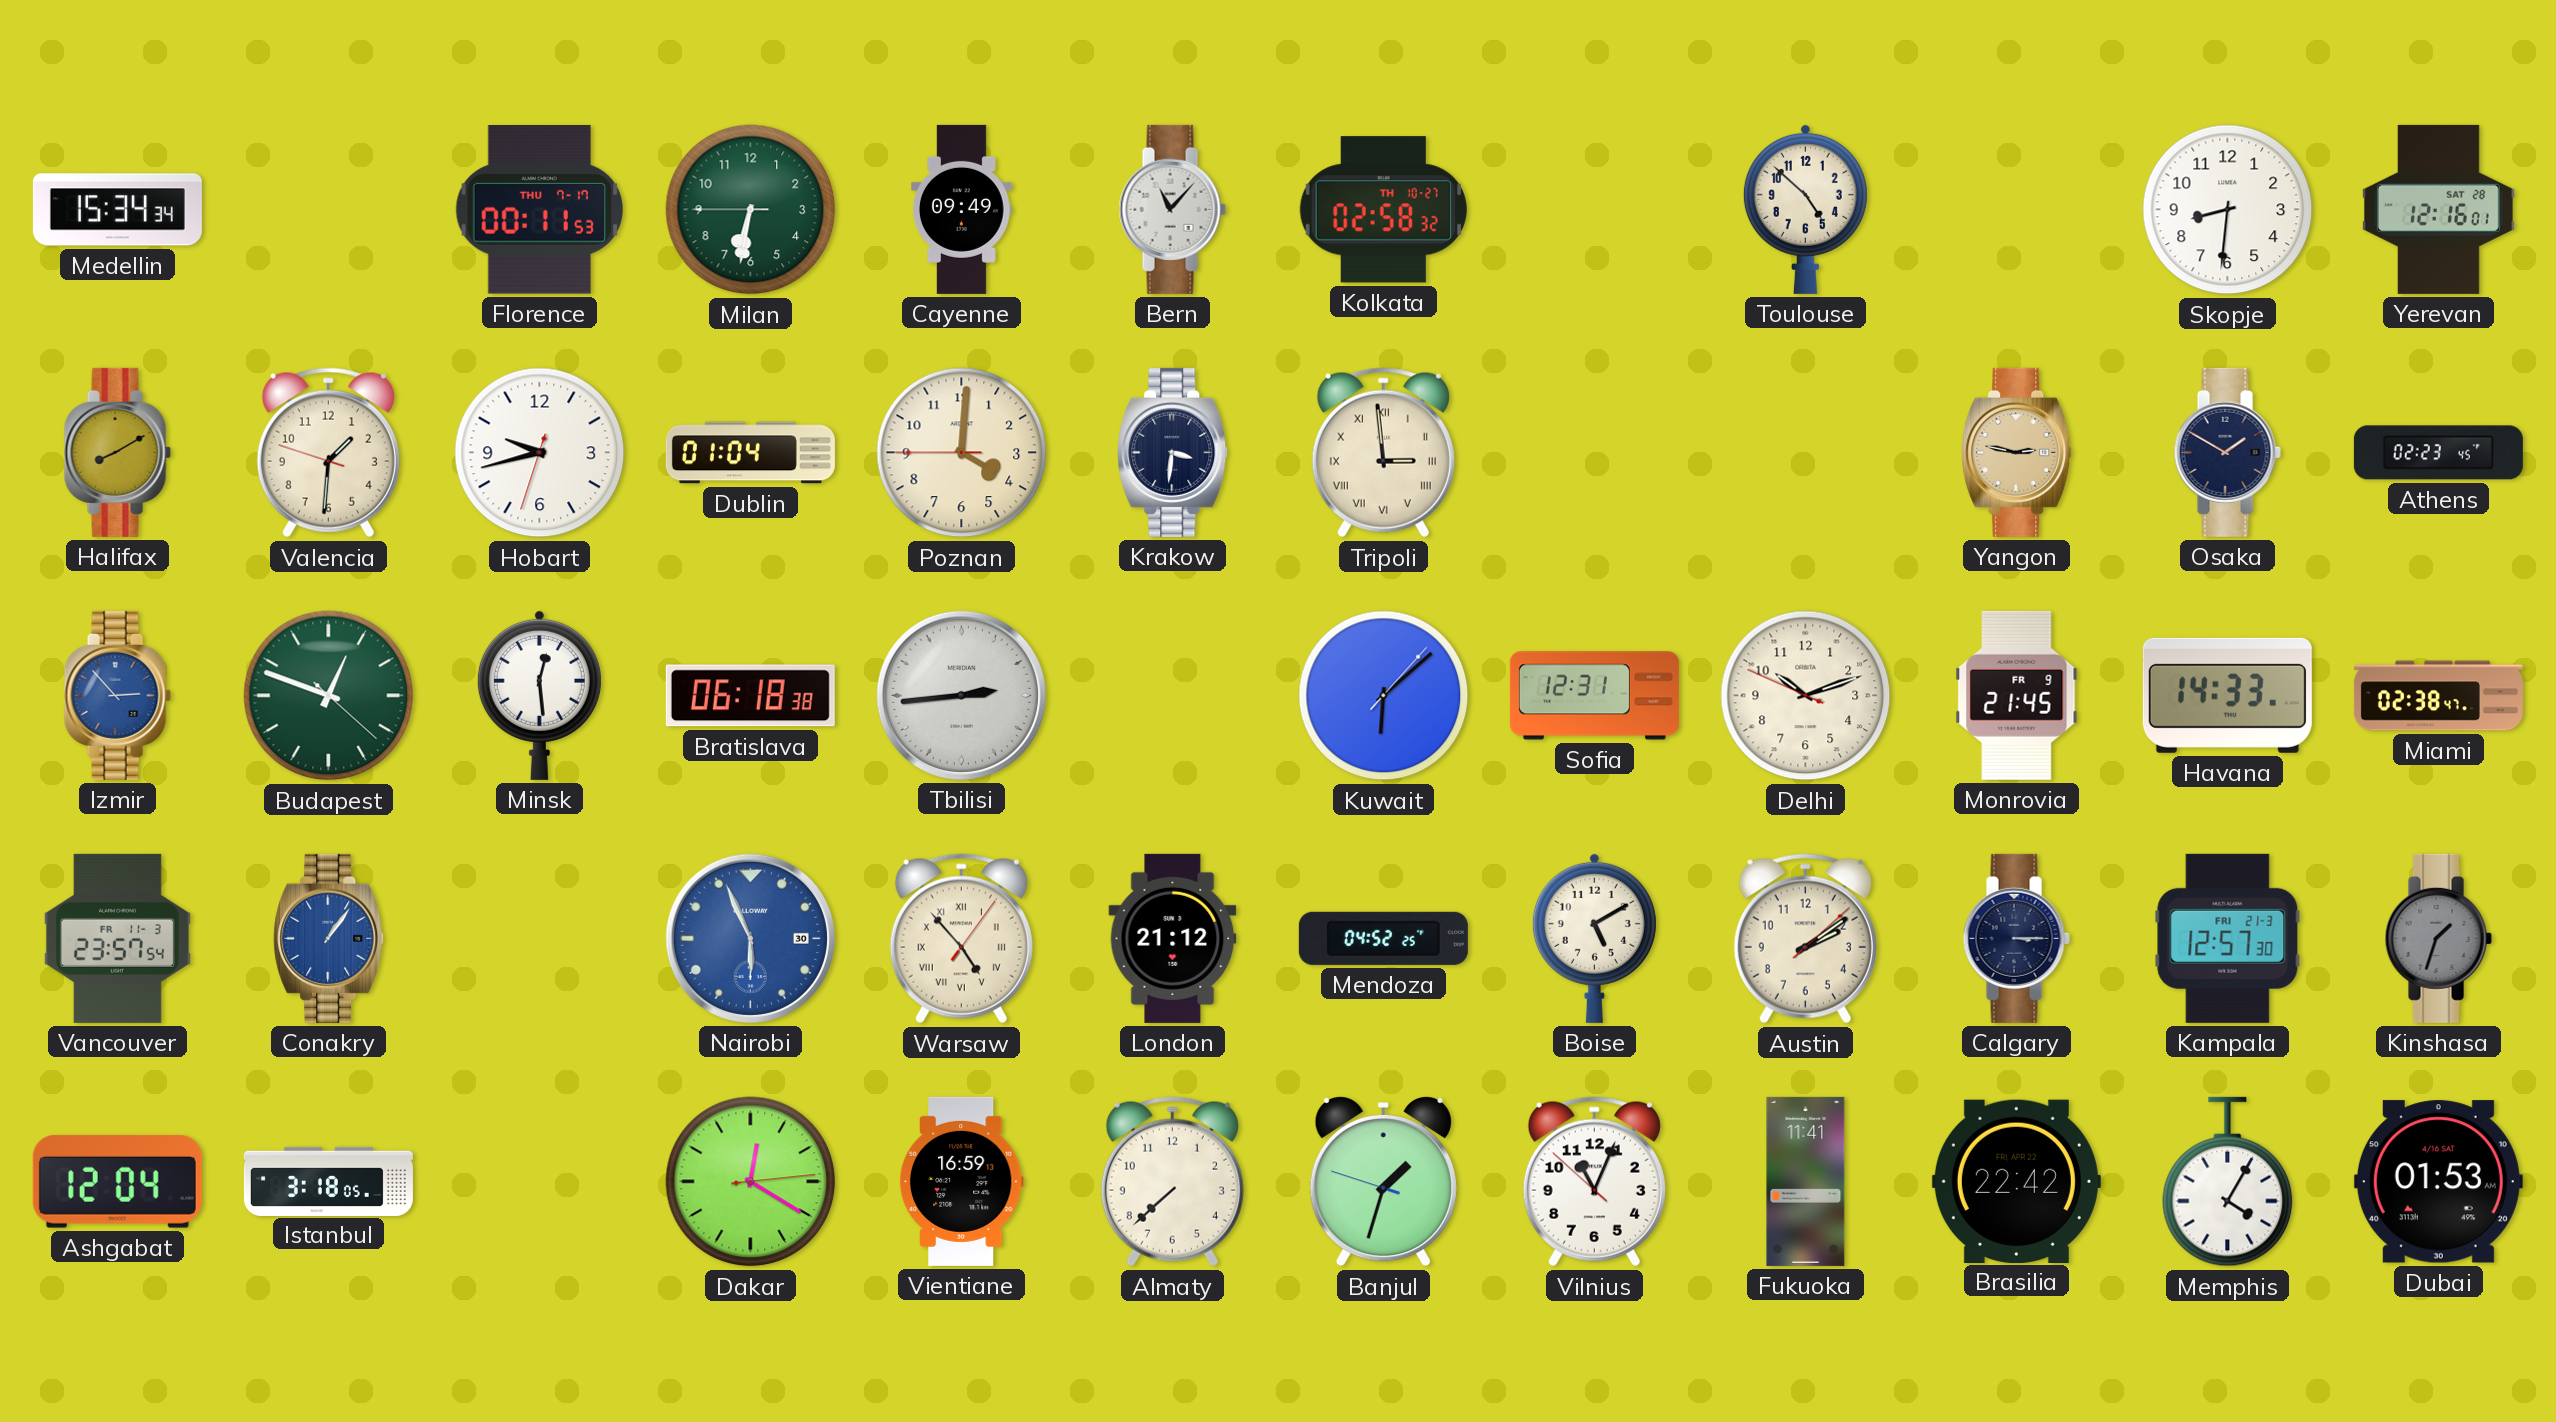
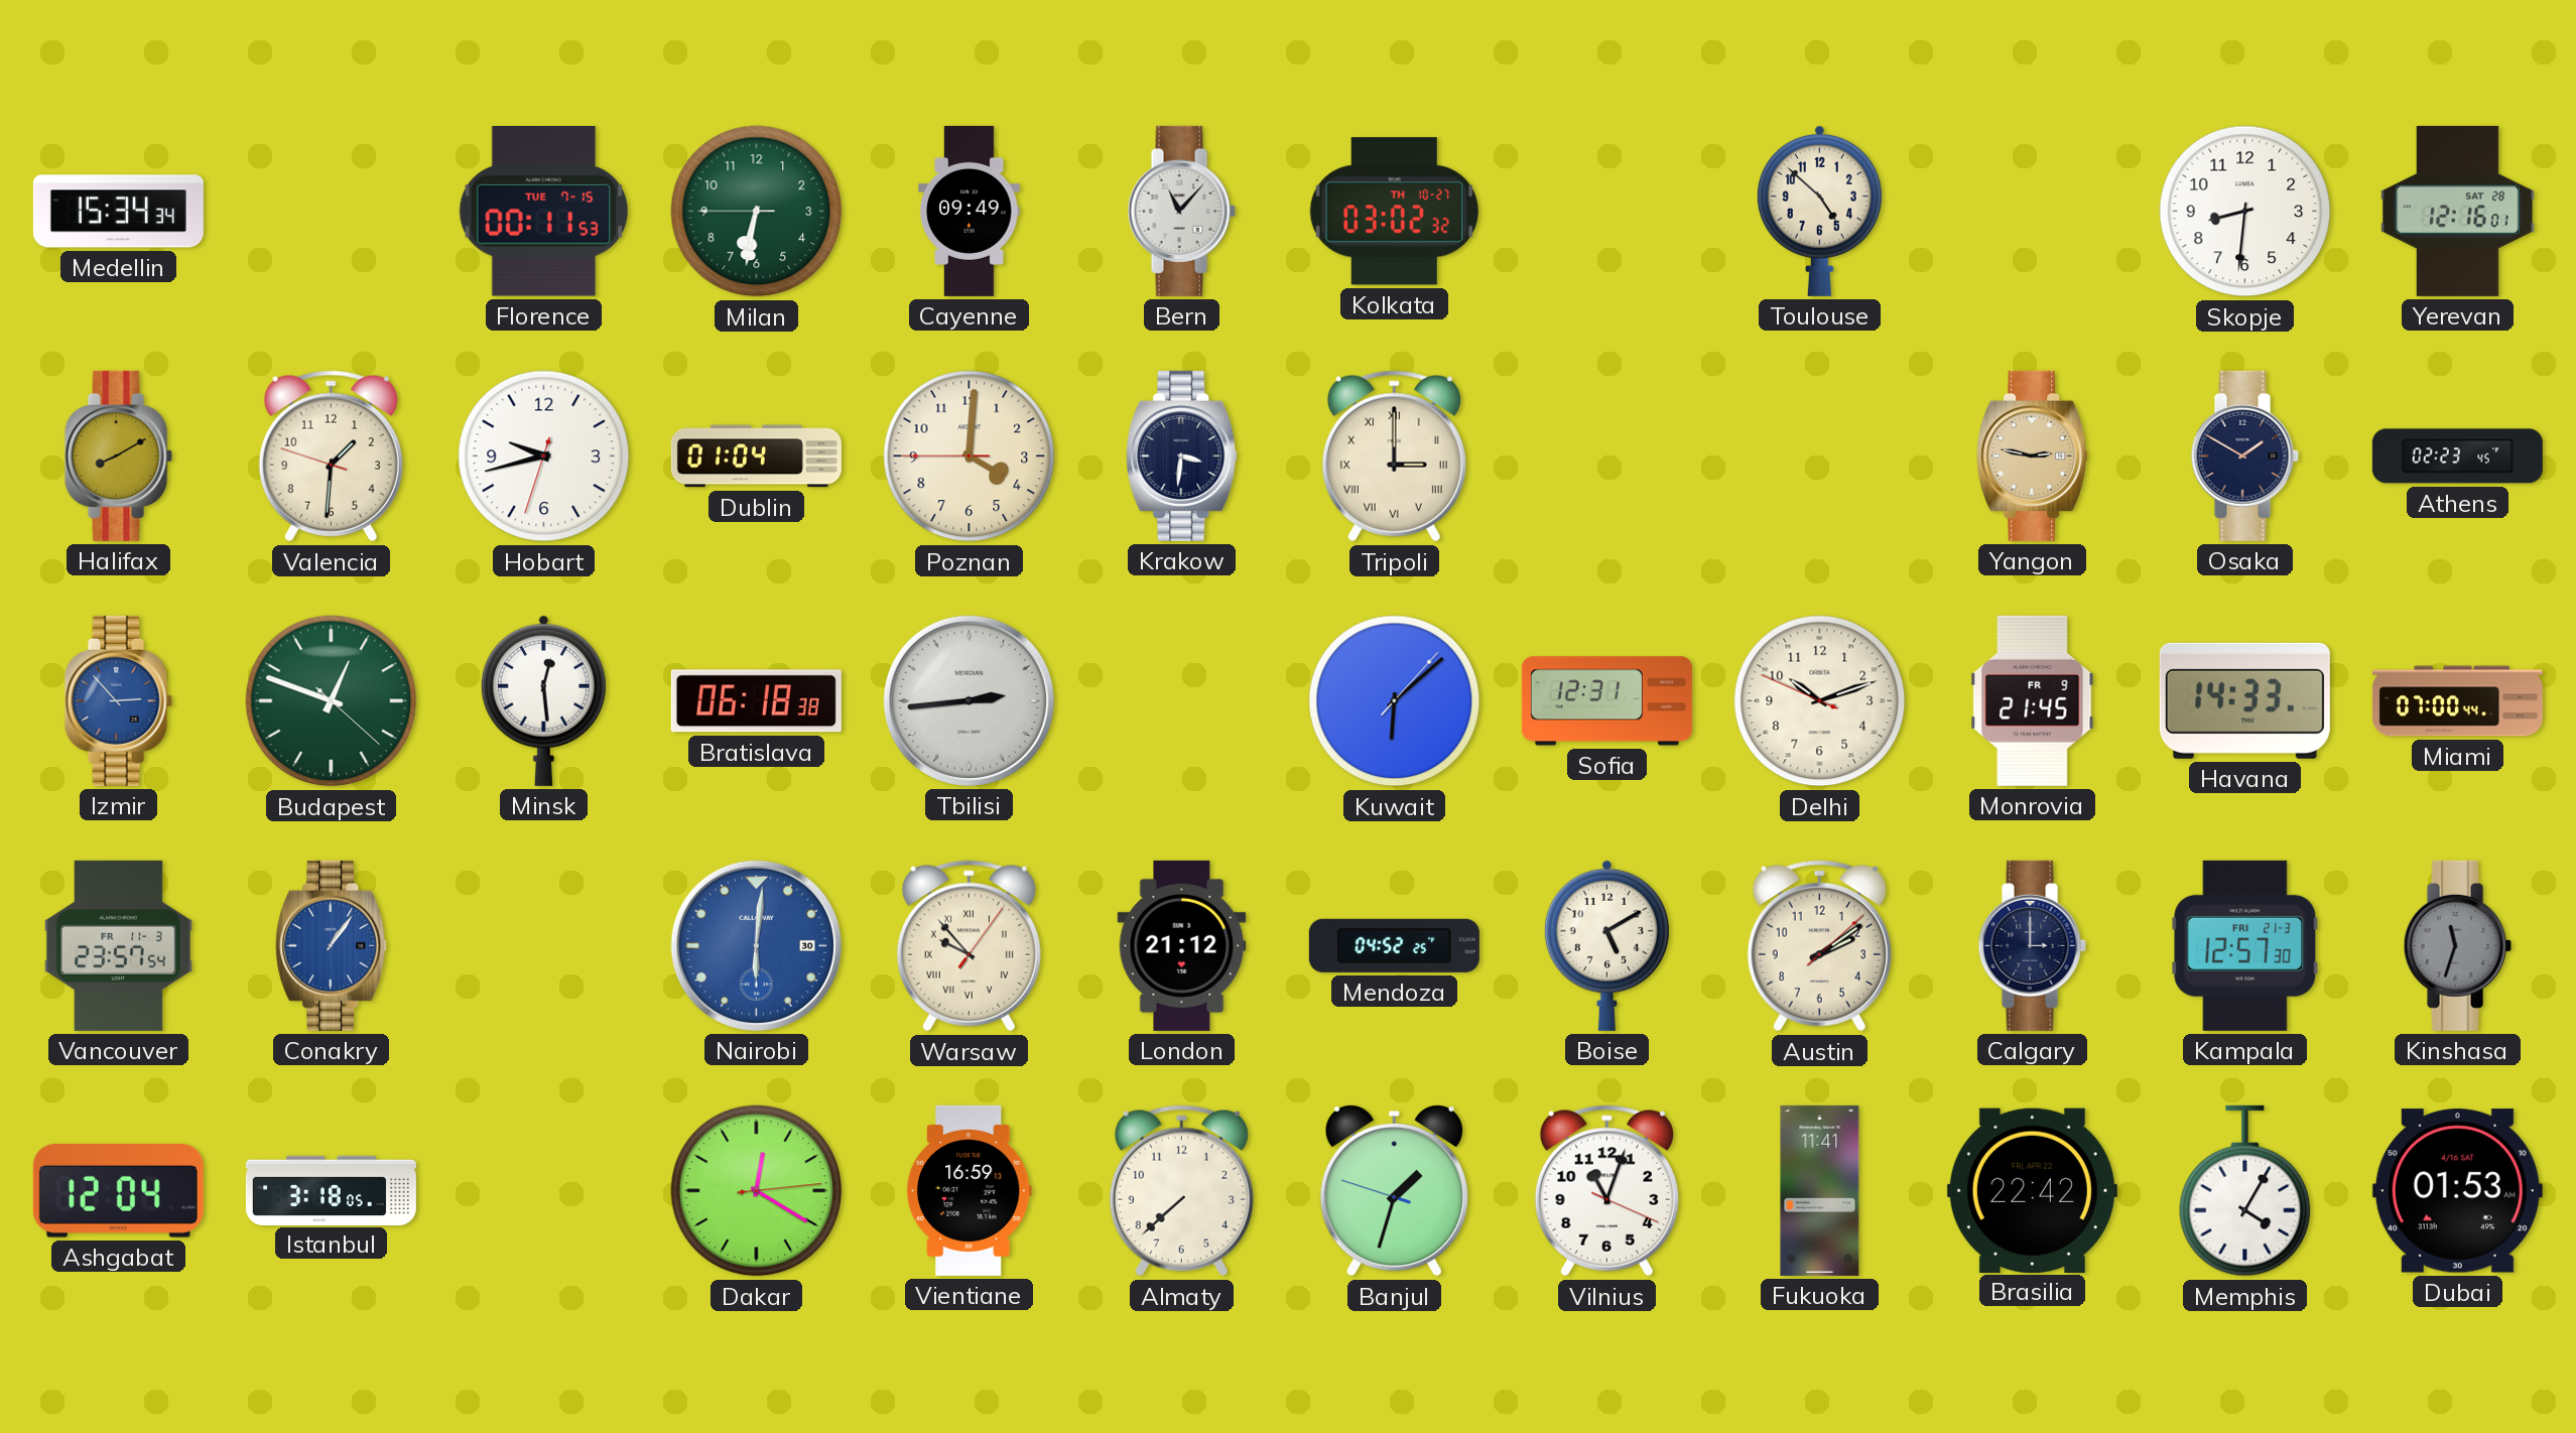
Florence date: THU 7-17 -> TUE 7-15 (543, 212)
Kolkata: 02:58 -> 03:02 (1394, 212)
Tripoli: 2:59 -> 3:00 (1394, 457)
Miami: 02:38 -> 07:00 (2457, 701)
Nairobi: 5:56 -> 6:01 (756, 945)
Warsaw: 4:53 -> 9:53 (969, 946)
Calgary: 3:15 -> 3:00 (2032, 945)
Kinshasa: 1:33 -> 11:33 (2457, 945)
Vilnius: 11:03:52 -> 11:03:19 (1606, 1191)
